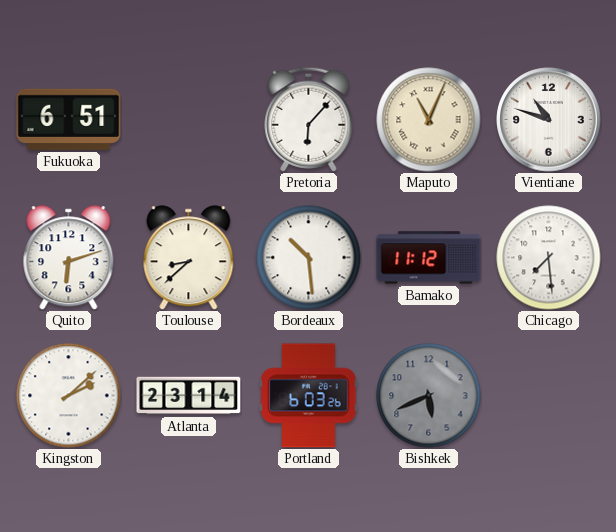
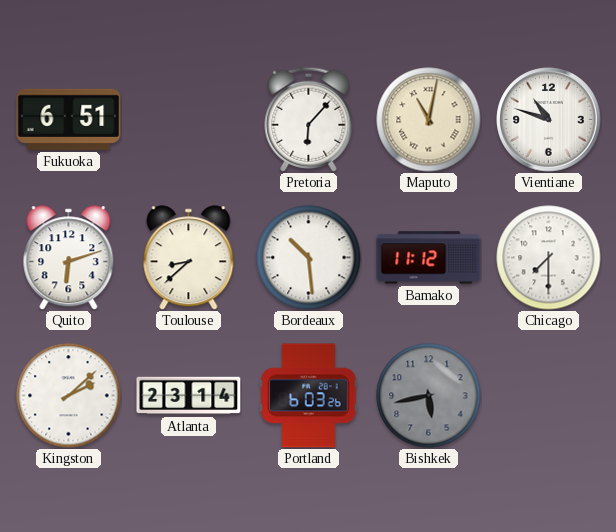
Maputo: 11:04 -> 11:02 (429, 120)
Chicago: 7:29 -> 7:30 (549, 258)
Bishkek: 5:41 -> 5:43 (429, 396)
